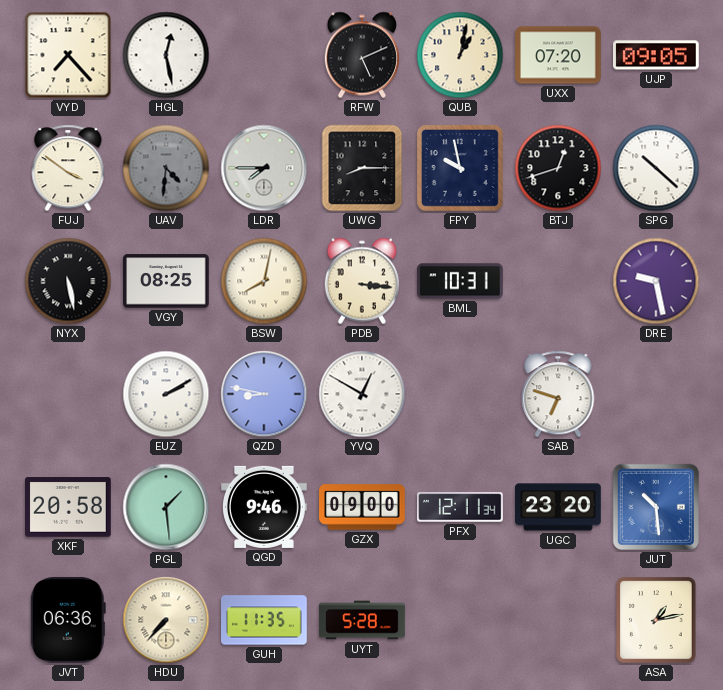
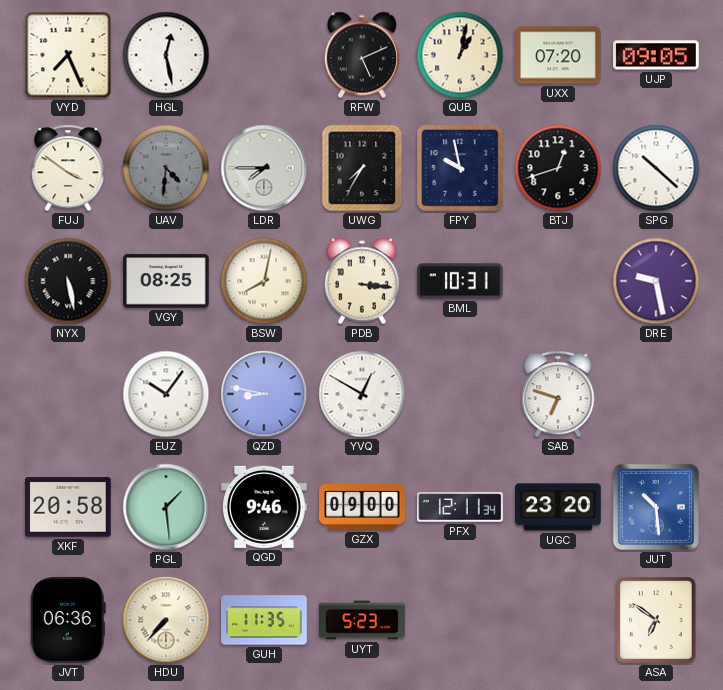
VYD: 7:23 -> 7:26 (68, 55)
UWG: 8:15 -> 7:35 (362, 168)
EUZ: 2:10 -> 10:06 (166, 394)
UYT: 5:28 -> 5:23 (362, 620)
ASA: 1:13 -> 6:51 (656, 620)
